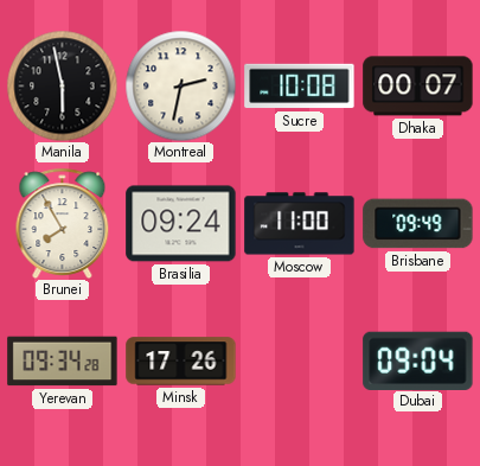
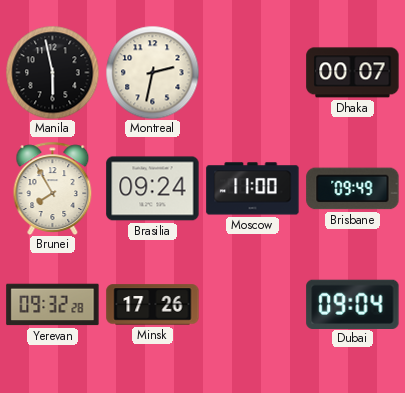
Sucre: 10:08 -> none (300, 87)
Yerevan: 09:34 -> 09:32 (53, 305)
